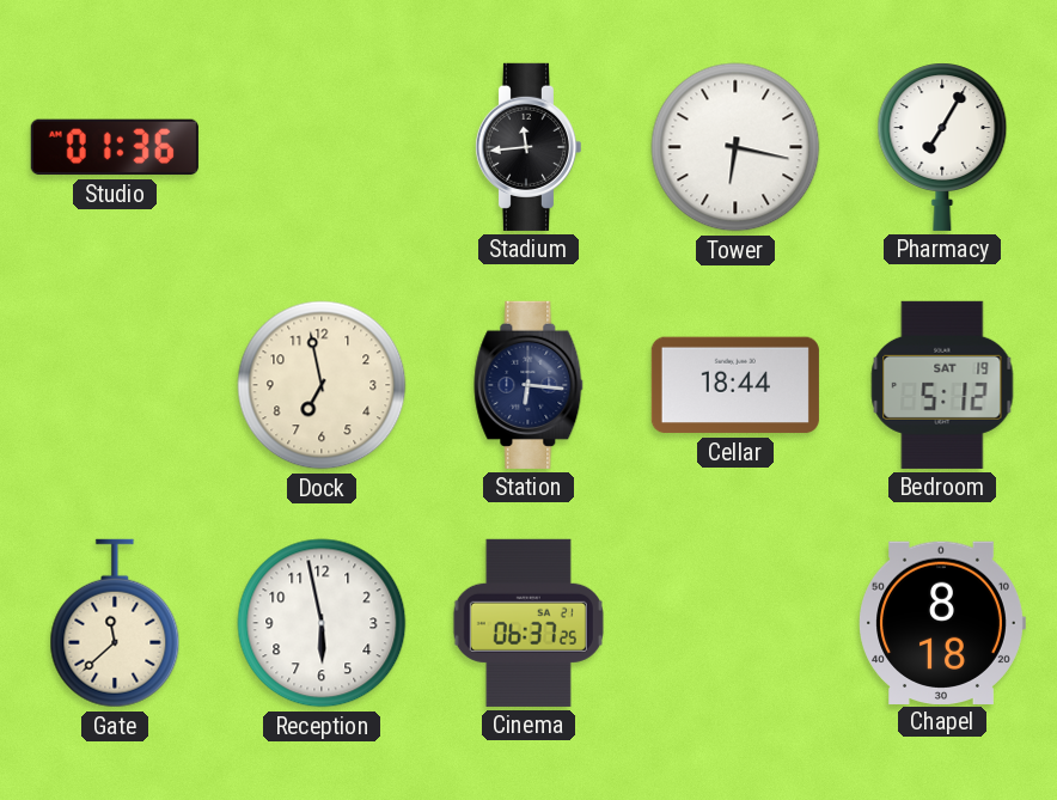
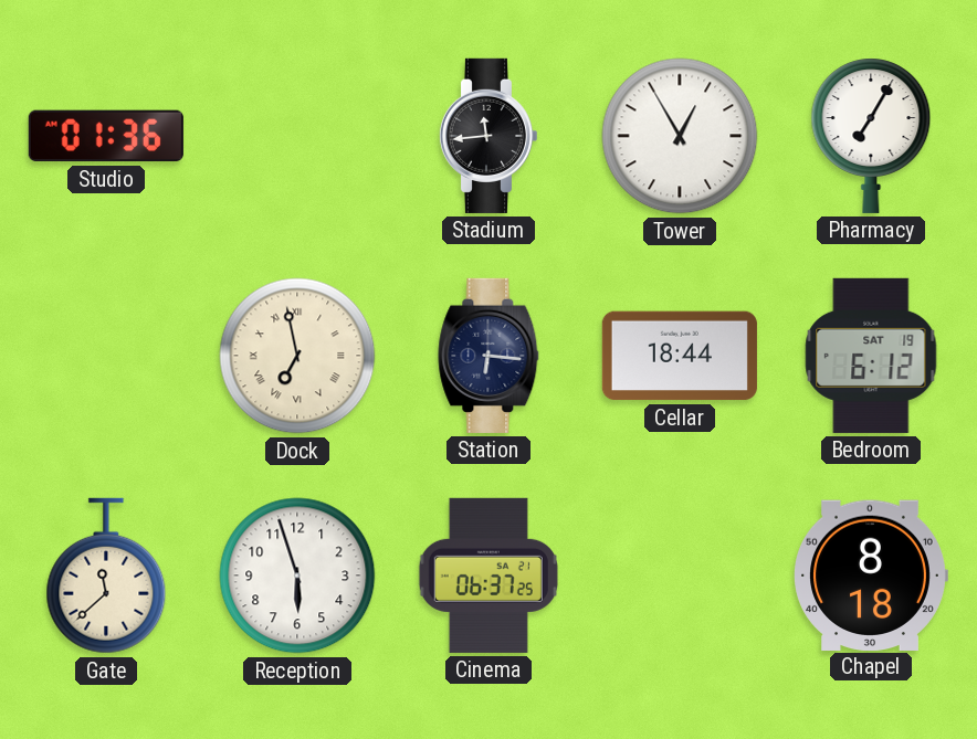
Tower: 6:17 -> 12:55 (680, 136)
Dock numerals: Arabic -> Roman (297, 356)
Bedroom: 5:12 -> 6:12 (871, 356)
Reception: 5:58 -> 5:57 (297, 576)
